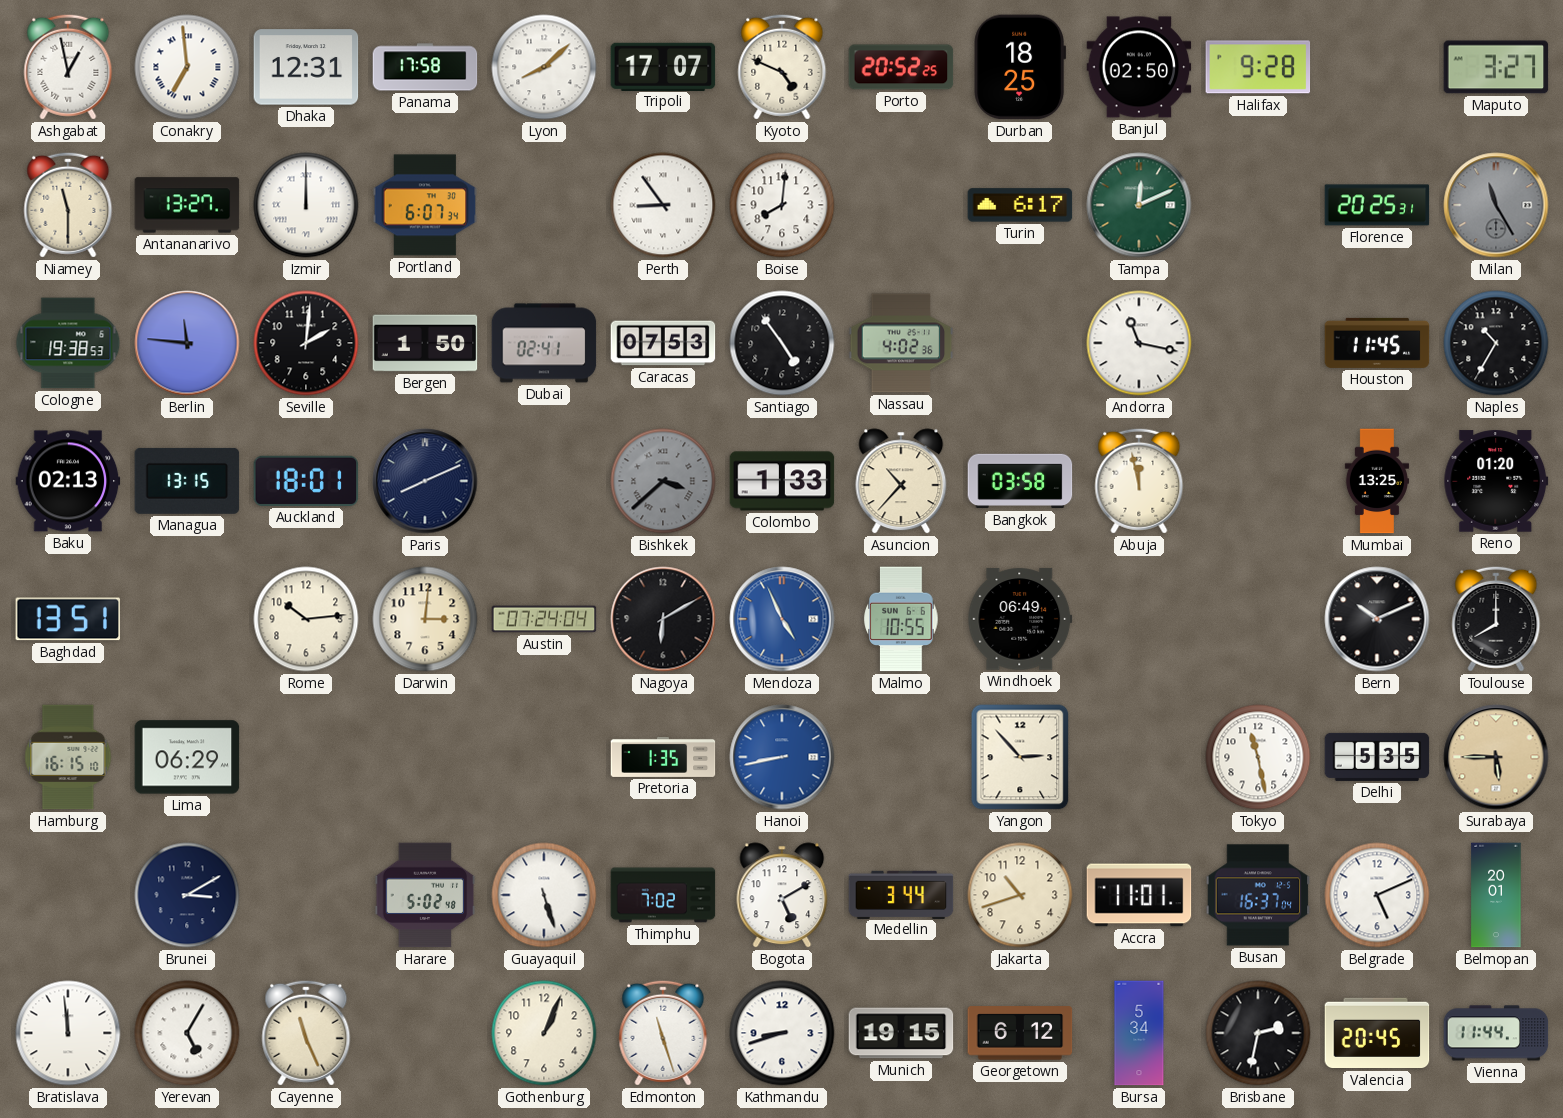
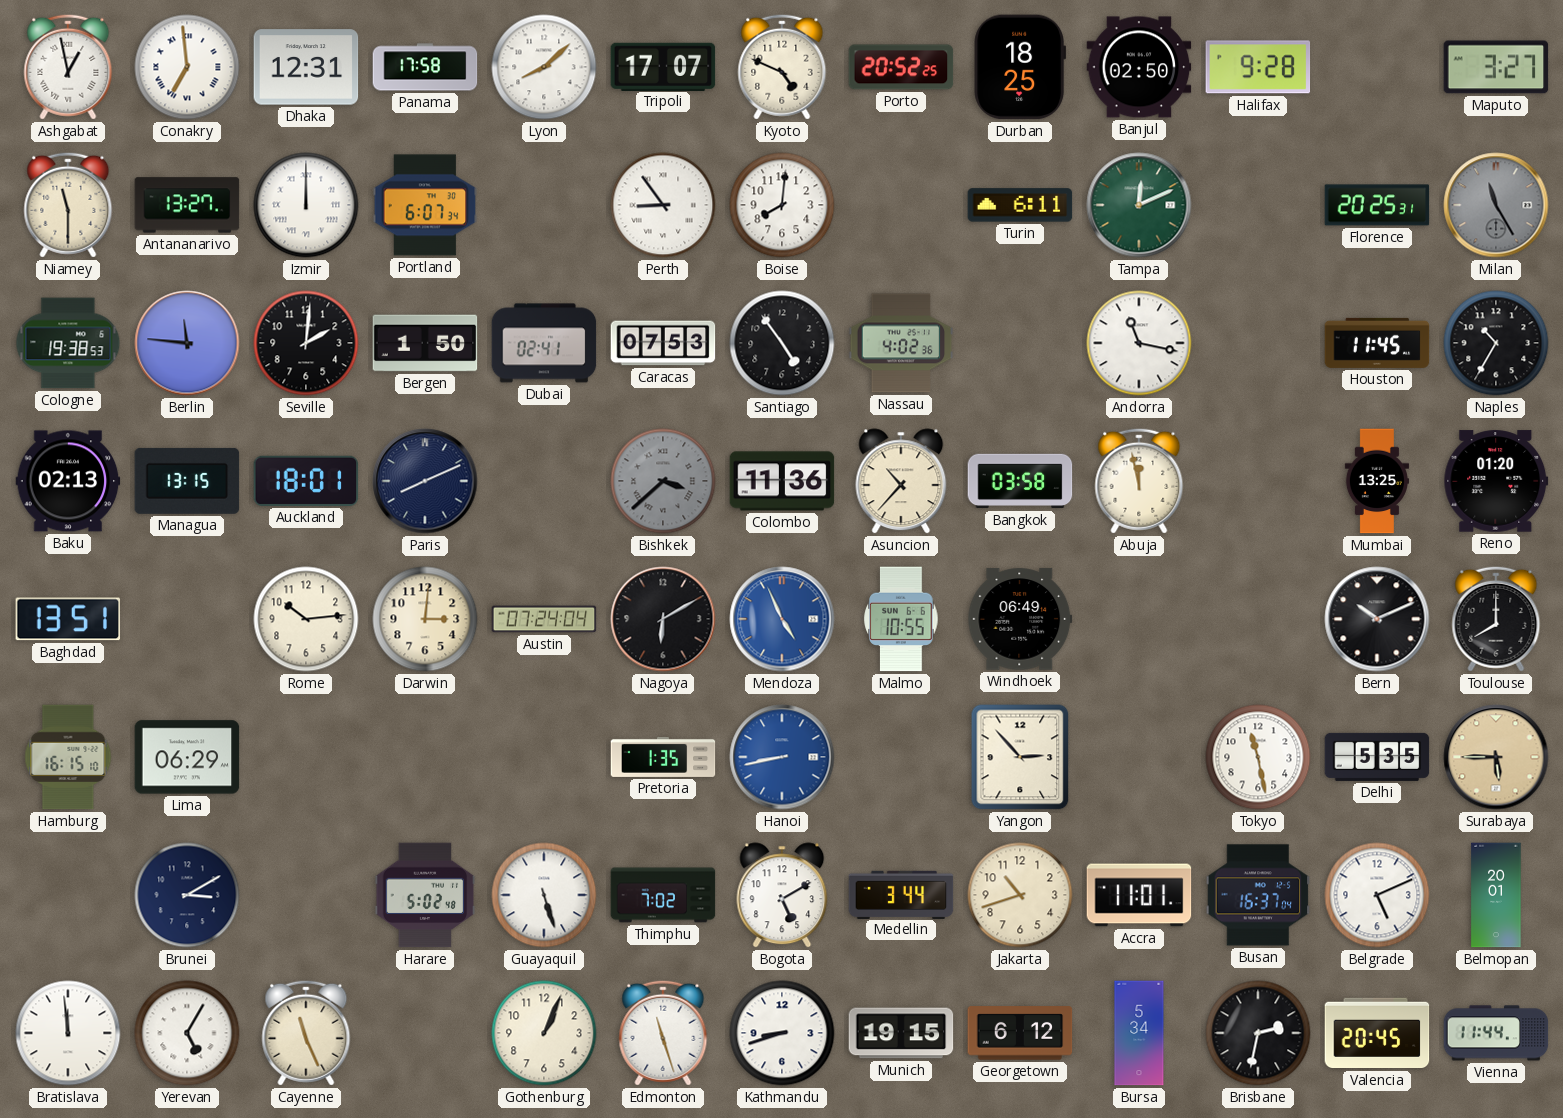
Turin: 6:17 -> 6:11 (1020, 205)
Colombo: 1:33 -> 11:36 (782, 481)
